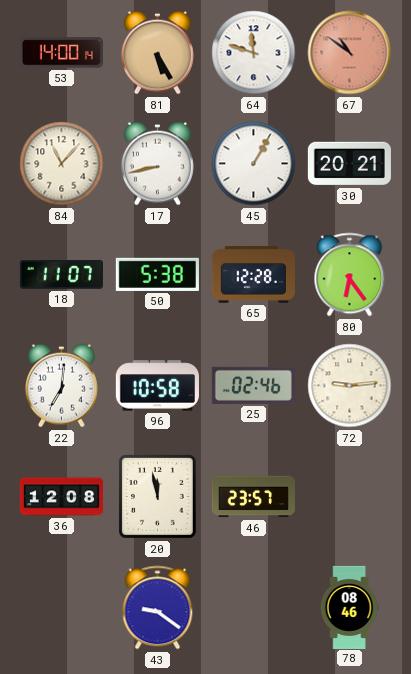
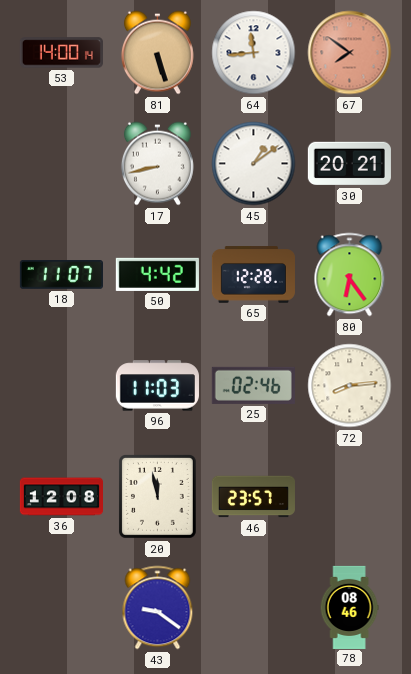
81: 5:25 -> 5:27 (157, 53)
64: 11:48 -> 11:44 (254, 53)
67: 10:51 -> 7:51 (350, 53)
84: 11:07 -> none (62, 164)
45: 1:05 -> 1:09 (254, 164)
50: 5:38 -> 4:42 (157, 274)
22: 7:01 -> none (61, 386)
96: 10:58 -> 11:03 (157, 386)
72: 9:14 -> 8:14 (350, 386)
